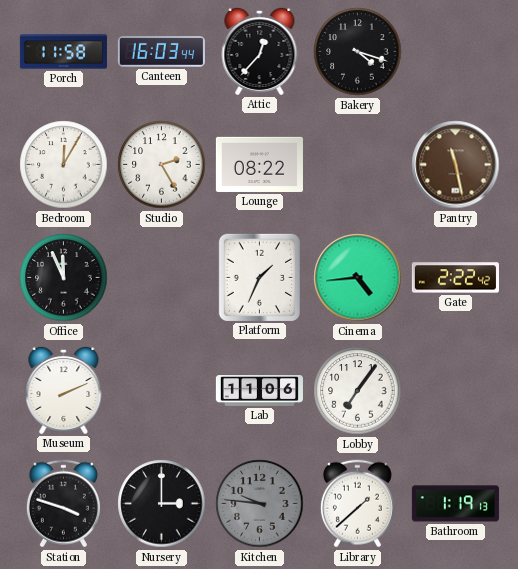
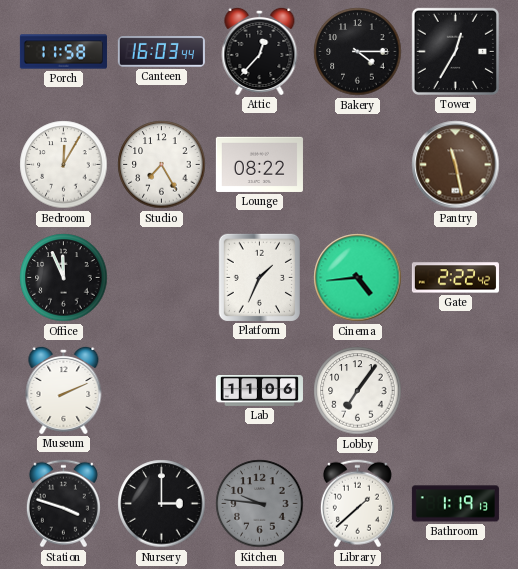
Bakery: 4:18 -> 4:15 (358, 52)
Tower: none -> 12:35 (455, 51)
Studio: 2:25 -> 7:25 (162, 165)
